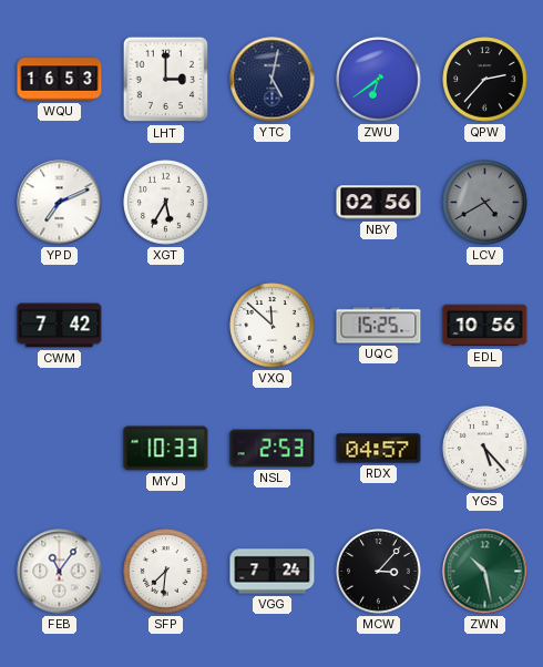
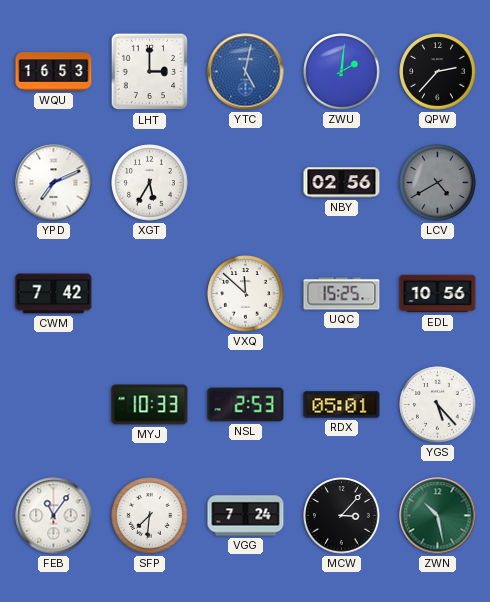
YTC dial: navy -> blue (246, 72)
ZWU: 6:39 -> 2:01 (342, 72)
RDX: 04:57 -> 05:01 (342, 405)
